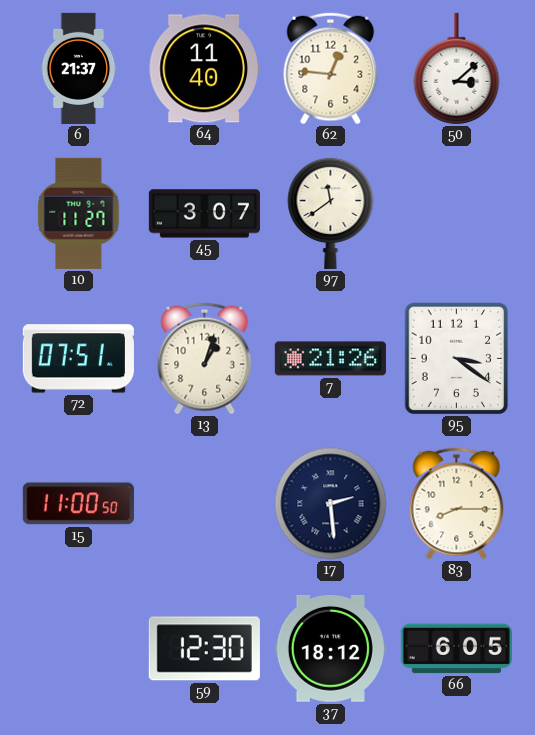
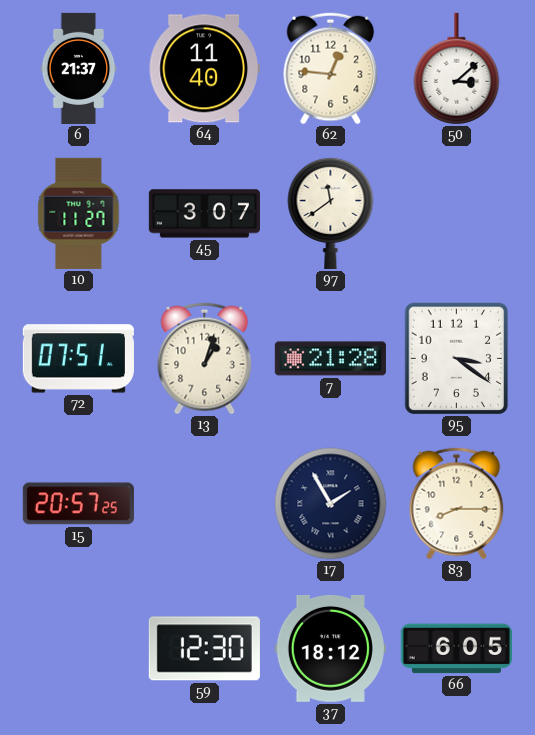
7: 21:26 -> 21:28 (330, 359)
15: 11:00 -> 20:57 (78, 504)
17: 2:29 -> 1:55 (331, 504)
